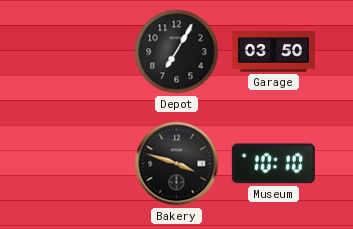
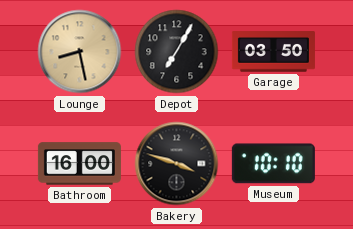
Lounge: none -> 8:28 (80, 52)
Bathroom: none -> 16:00 (79, 164)
